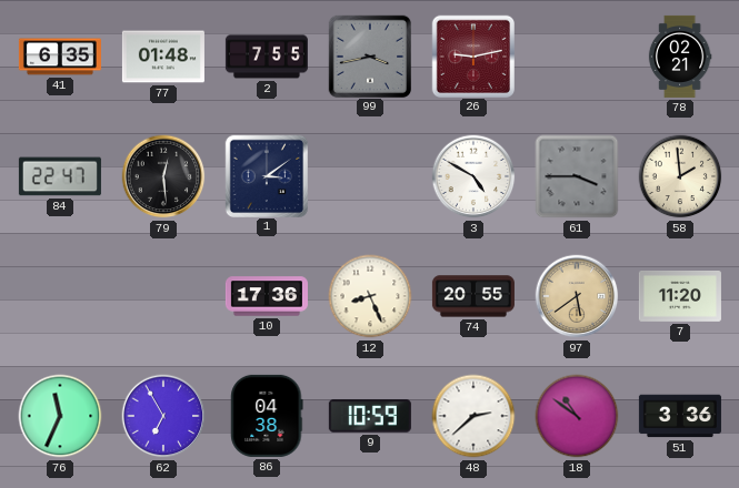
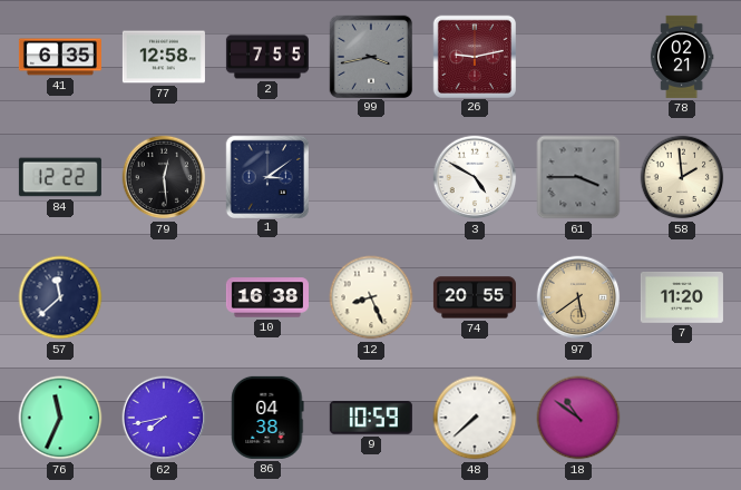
77: 01:48 -> 12:58 (164, 57)
84: 22:47 -> 12:22 (60, 177)
57: none -> 11:38 (60, 297)
10: 17:36 -> 16:38 (267, 297)
62: 6:55 -> 7:43 (164, 418)
48: 2:38 -> 7:38 (475, 418)
51: 3:36 -> none (680, 416)
